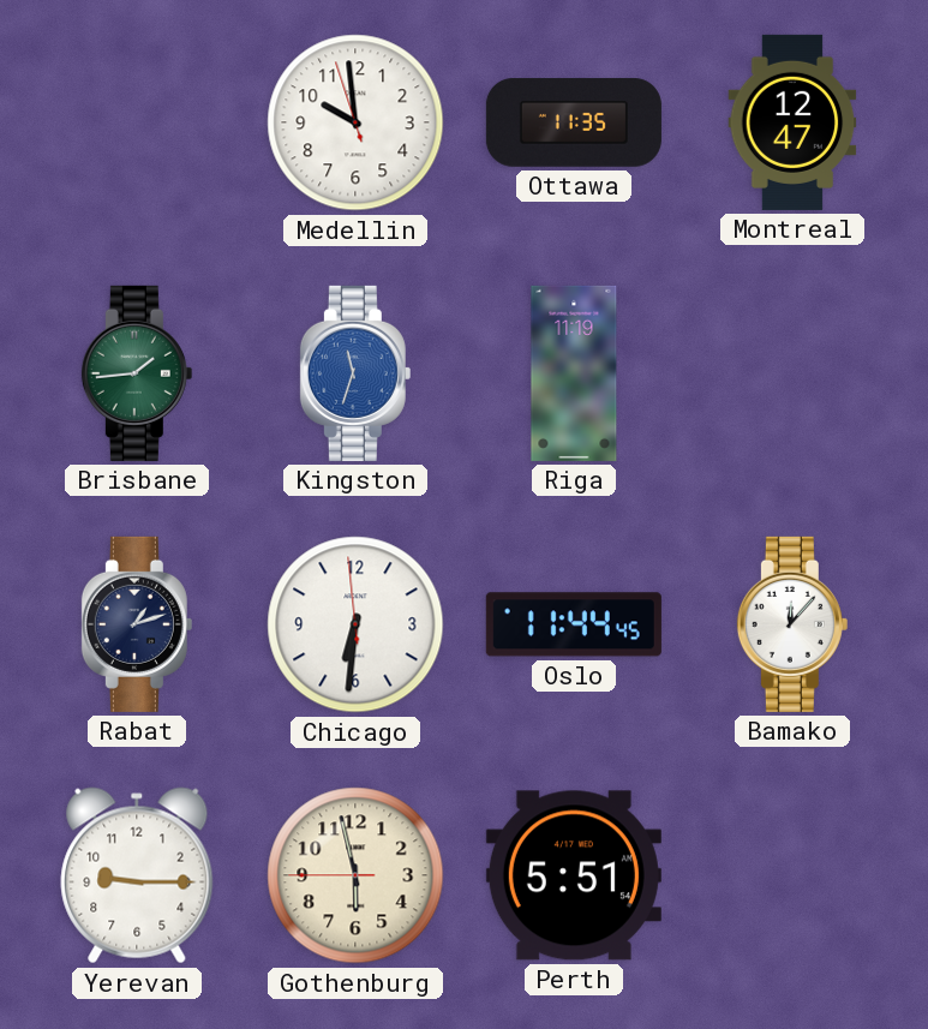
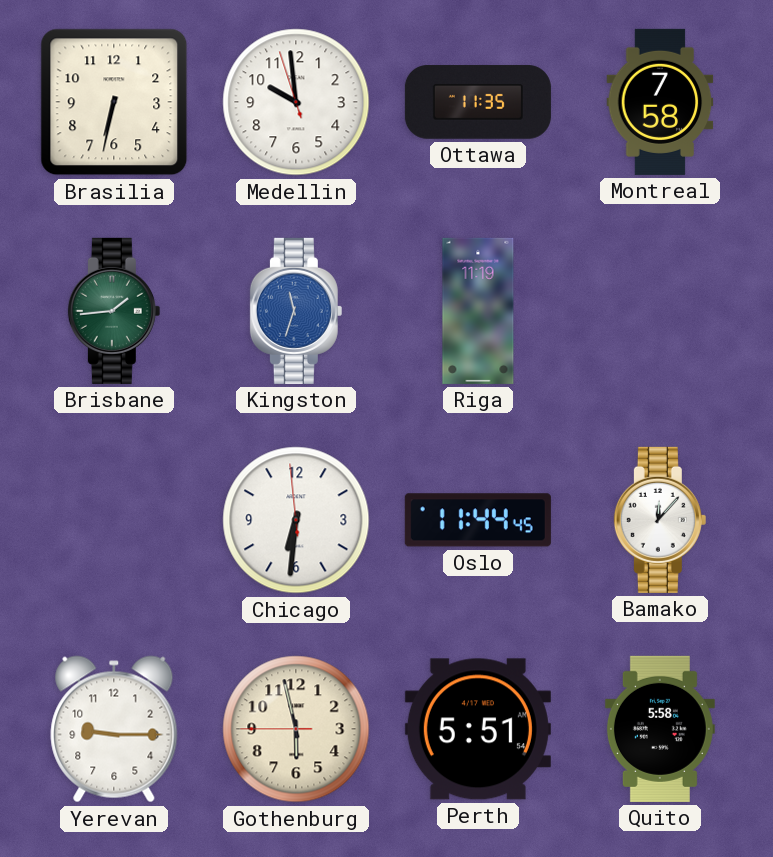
Brasilia: none -> 6:32 (114, 102)
Montreal: 12:47 -> 7:58 (660, 102)
Rabat: 1:12 -> none (137, 624)
Quito: none -> 5:58 (660, 729)
